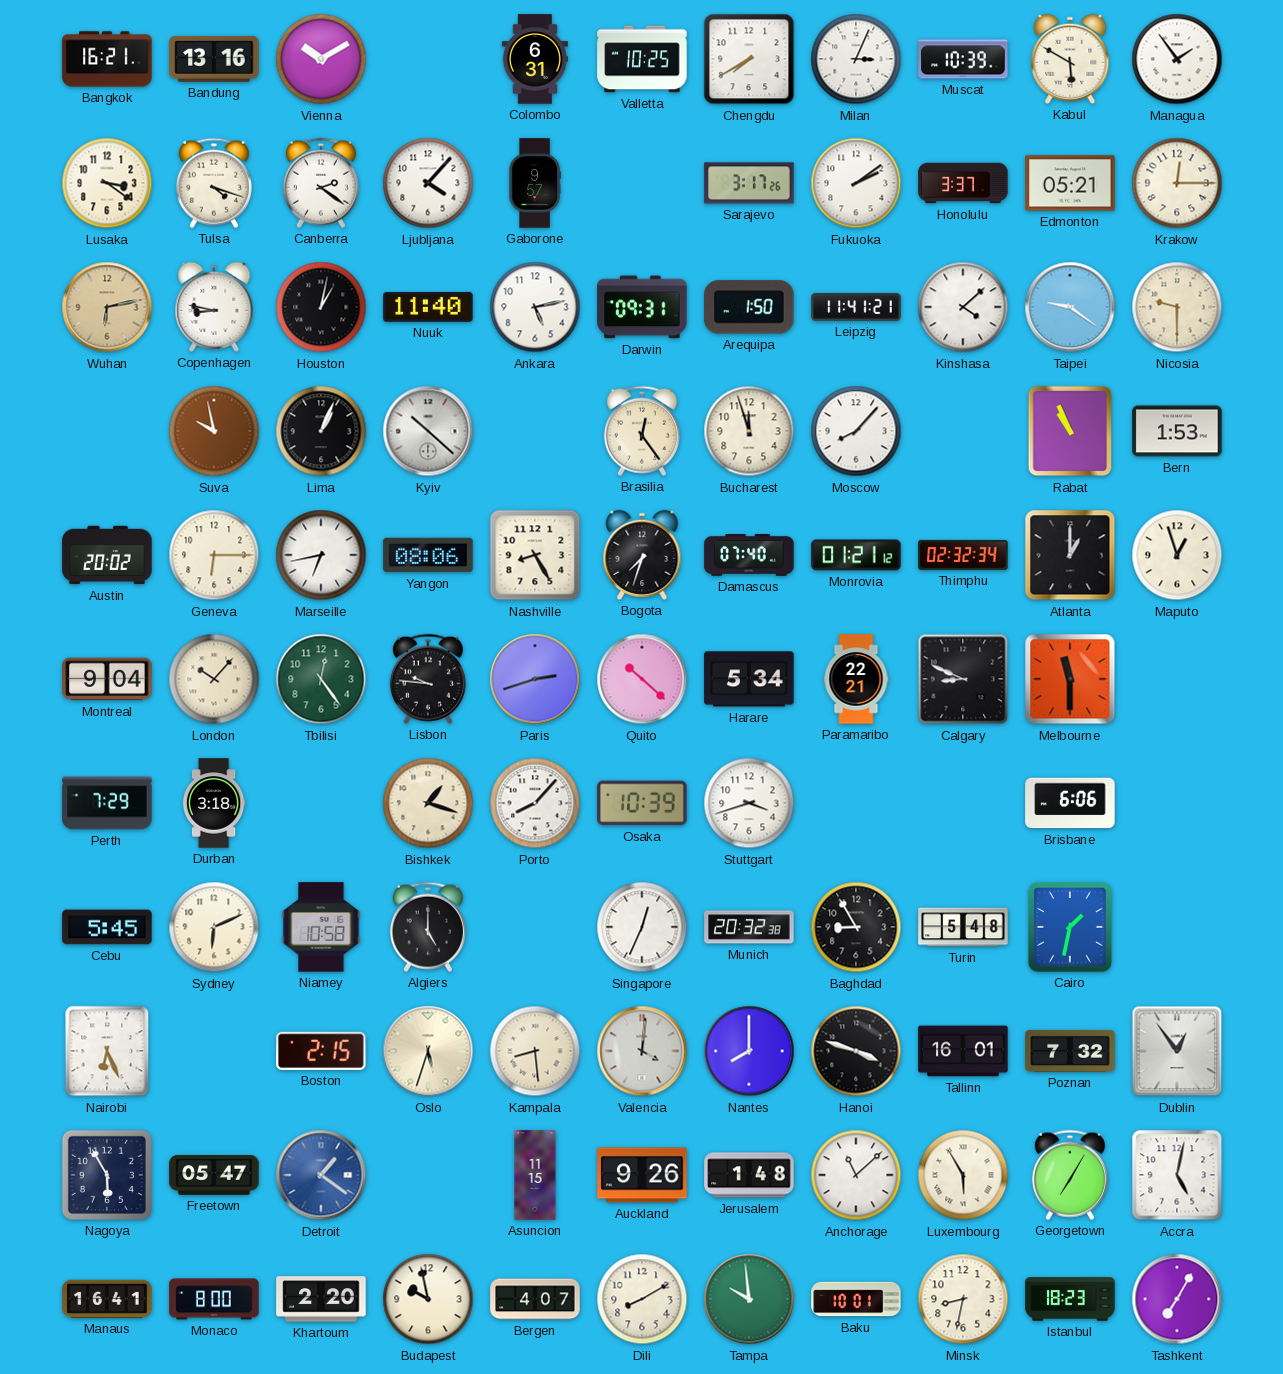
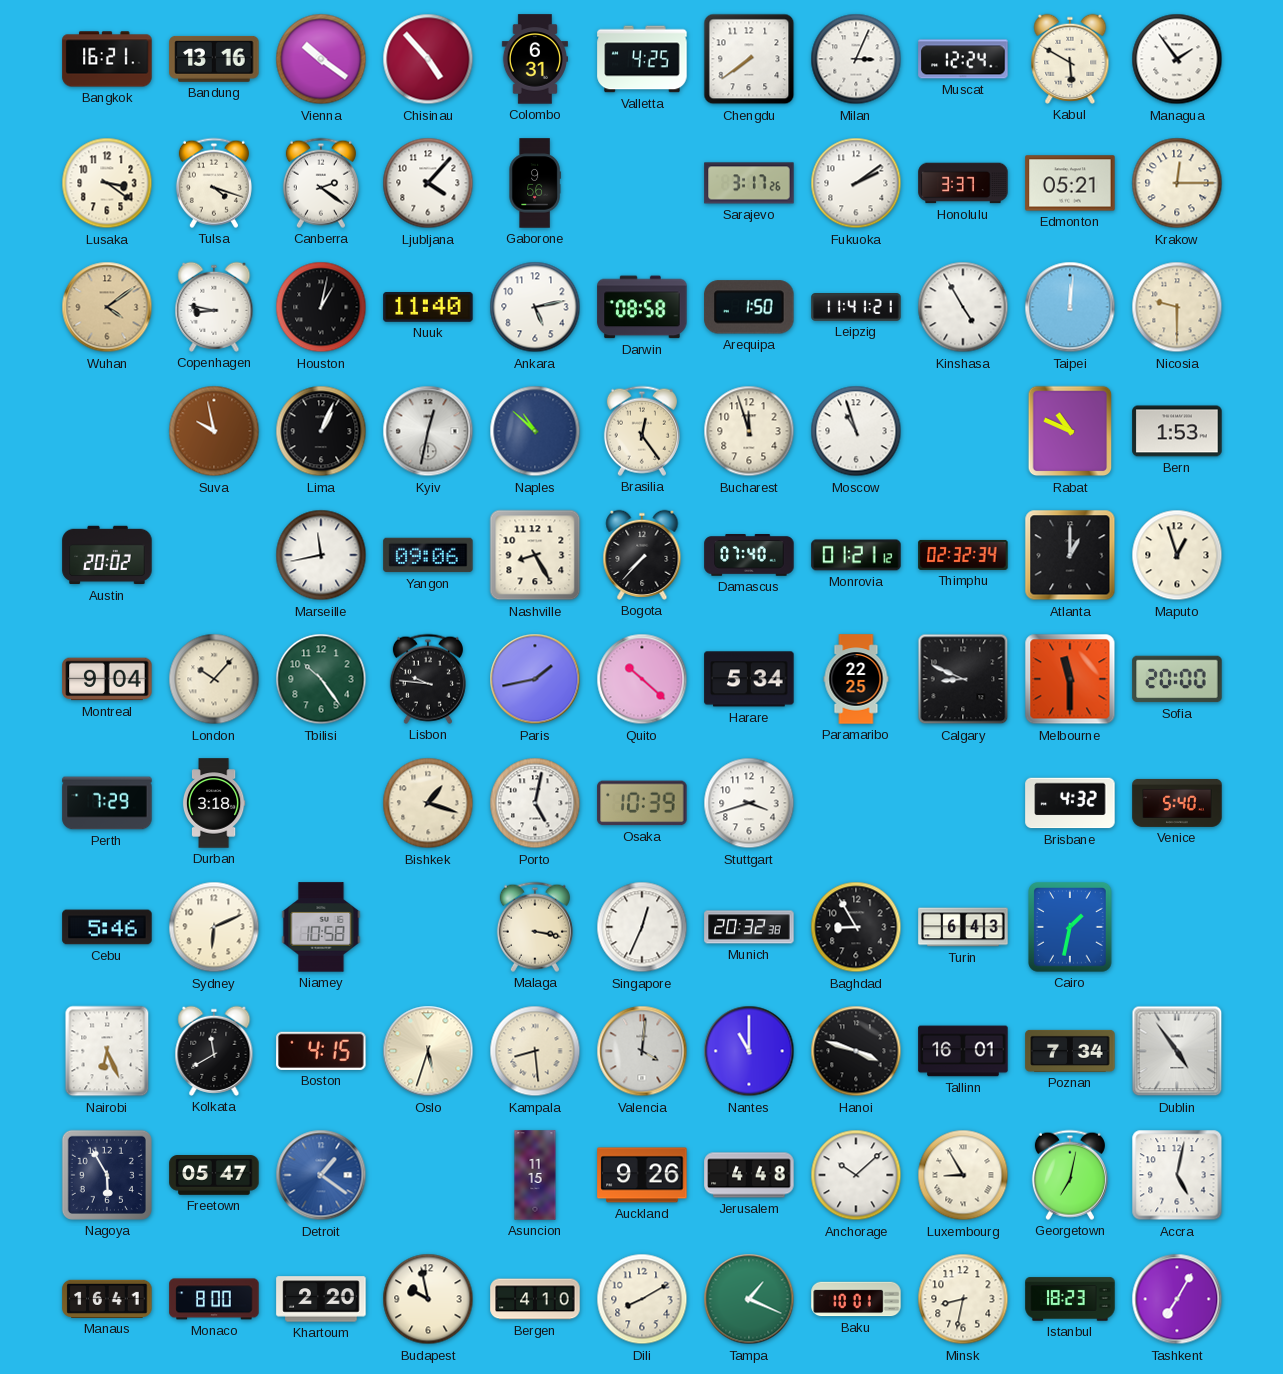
Vienna: 10:10 -> 10:21 (321, 59)
Chisinau: none -> 4:53 (428, 59)
Valletta: 10:25 -> 4:25 (642, 59)
Chengdu: 7:40 -> 7:39 (749, 59)
Muscat: 10:39 -> 12:24 (963, 59)
Gaborone: 9:57 -> 9:56 (535, 183)
Wuhan: 6:13 -> 4:09 (107, 307)
Darwin: 09:31 -> 08:58 (642, 307)
Kinshasa: 4:08 -> 4:55 (963, 307)
Taipei: 9:21 -> 12:01 (1070, 307)
Kyiv: 10:22 -> 12:32 (428, 431)
Naples: none -> 10:52 (535, 431)
Moscow: 8:07 -> 10:57 (856, 431)
Rabat: 10:56 -> 10:49 (1070, 431)
Geneva: 6:15 -> none (214, 555)
Marseille: 6:43 -> 11:43 (321, 555)
Yangon: 08:06 -> 09:06 (428, 555)
Bogota: 7:33 -> 7:37 (642, 555)
Tbilisi: 12:24 -> 10:24 (321, 679)
Paris: 2:42 -> 1:43 (535, 679)
Paramaribo: 22:21 -> 22:25 (856, 679)
Sofia: none -> 20:00 (1177, 679)
Porto: 8:07 -> 5:02 (535, 803)
Brisbane: 6:06 -> 4:32 (1070, 803)
Venice: none -> 5:40 (1177, 803)
Cebu: 5:45 -> 5:46 (107, 927)
Algiers: 5:00 -> none (428, 927)
Malaga: none -> 3:17 (535, 927)
Turin: 5:48 -> 6:43 (963, 927)
Kolkata: none -> 11:40 (214, 1051)
Boston: 2:15 -> 4:15 (321, 1051)
Nantes: 8:00 -> 11:00 (749, 1051)
Poznan: 7:32 -> 7:34 (1070, 1051)
Dublin: 12:54 -> 4:54 (1177, 1051)
Jerusalem: 1:48 -> 4:48 (749, 1175)
Anchorage: 11:08 -> 10:08 (856, 1175)
Luxembourg: 5:55 -> 8:55 (963, 1175)
Georgetown: 7:05 -> 7:02 (1070, 1175)
Bergen: 4:07 -> 4:10 (535, 1299)
Tampa: 9:59 -> 1:19 (749, 1299)
